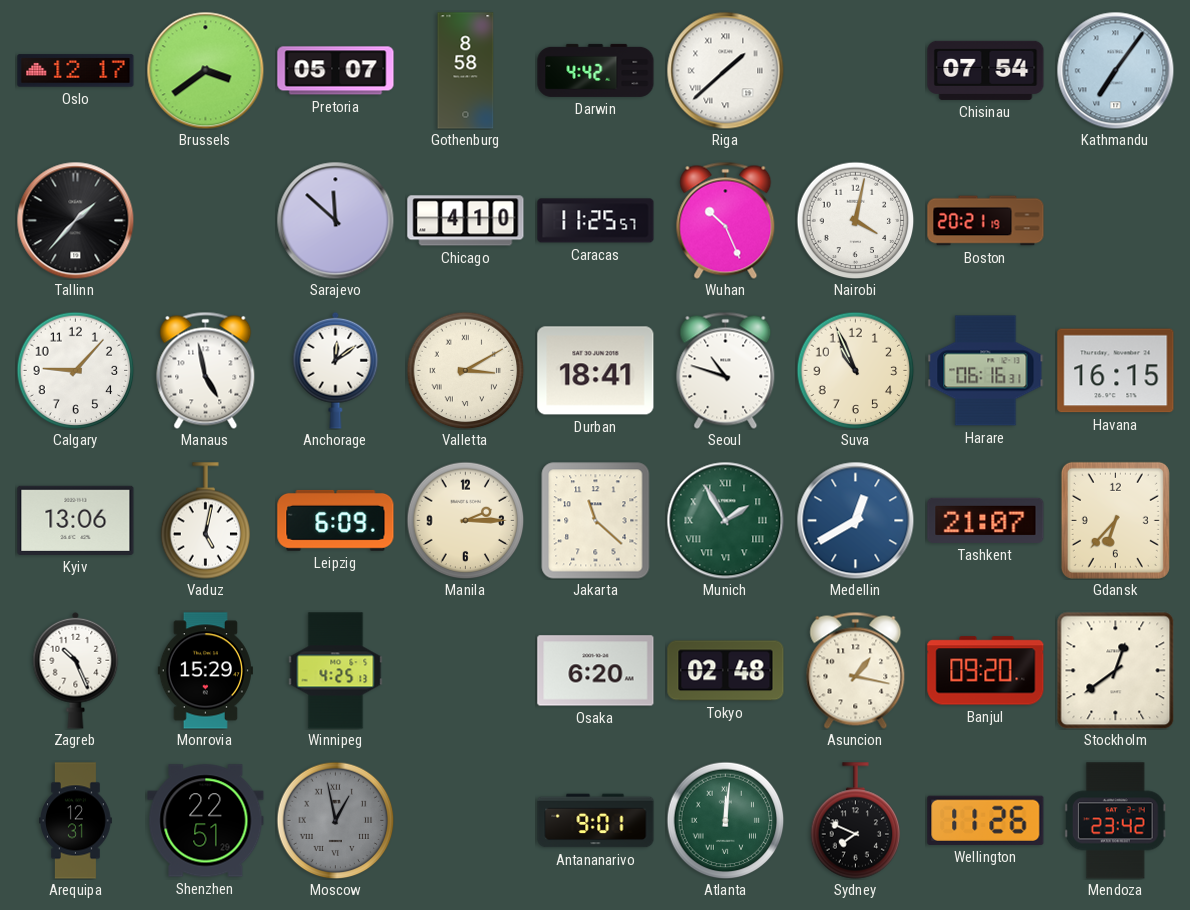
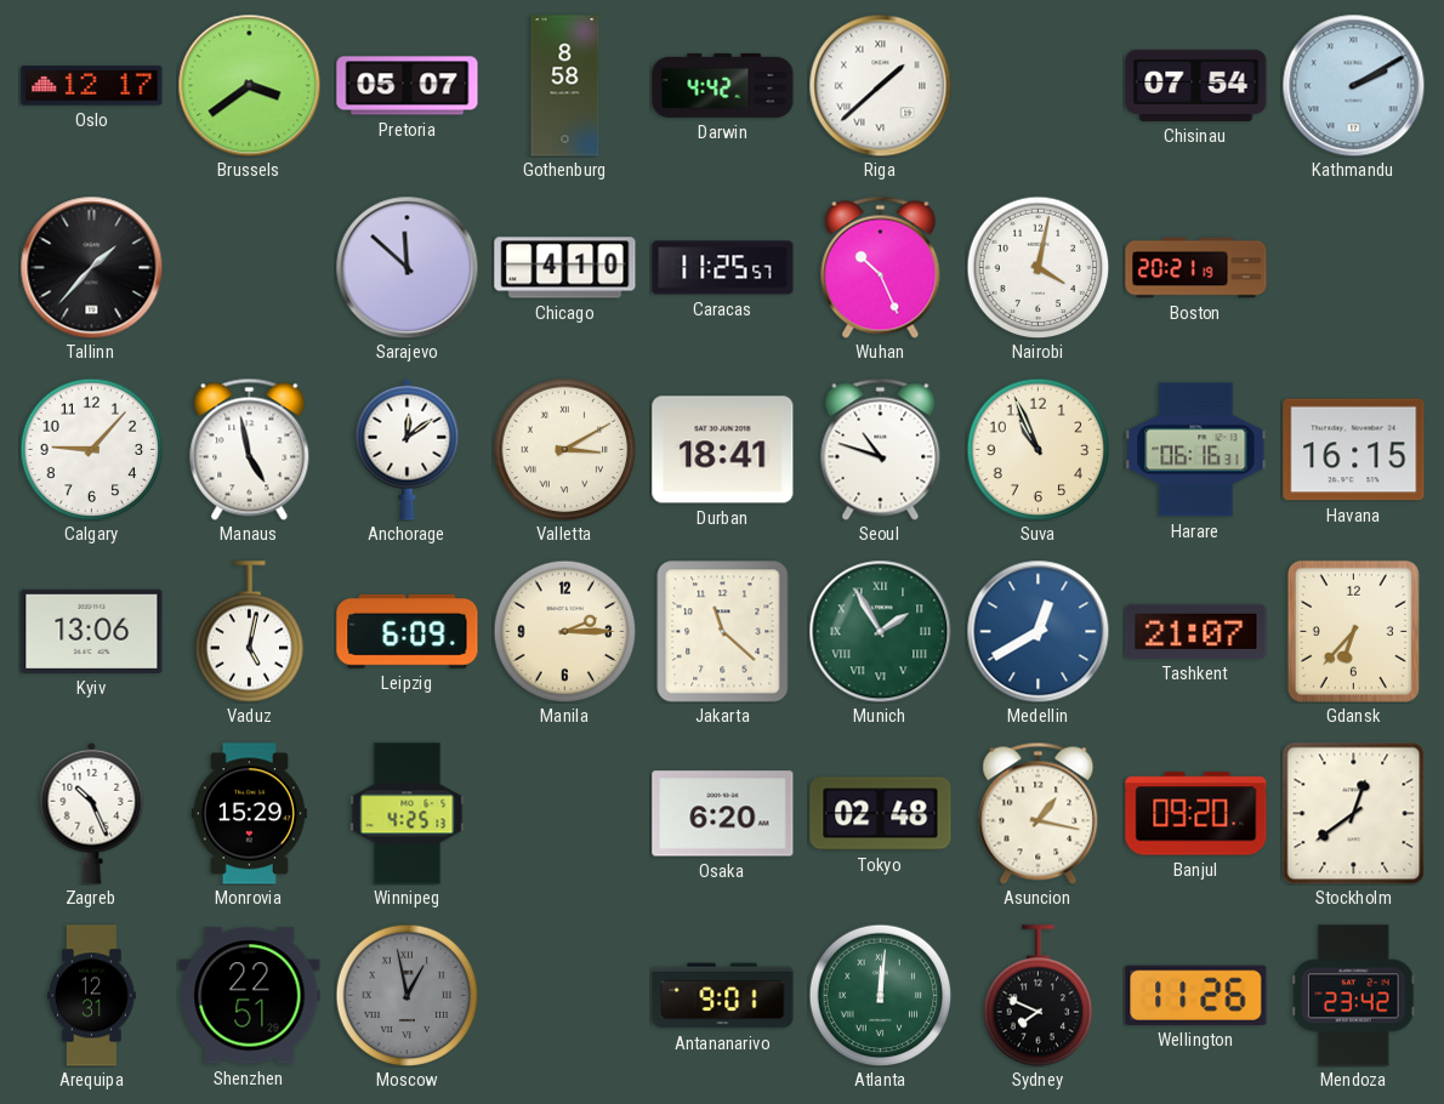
Kathmandu: 7:06 -> 2:10 (1353, 85)
